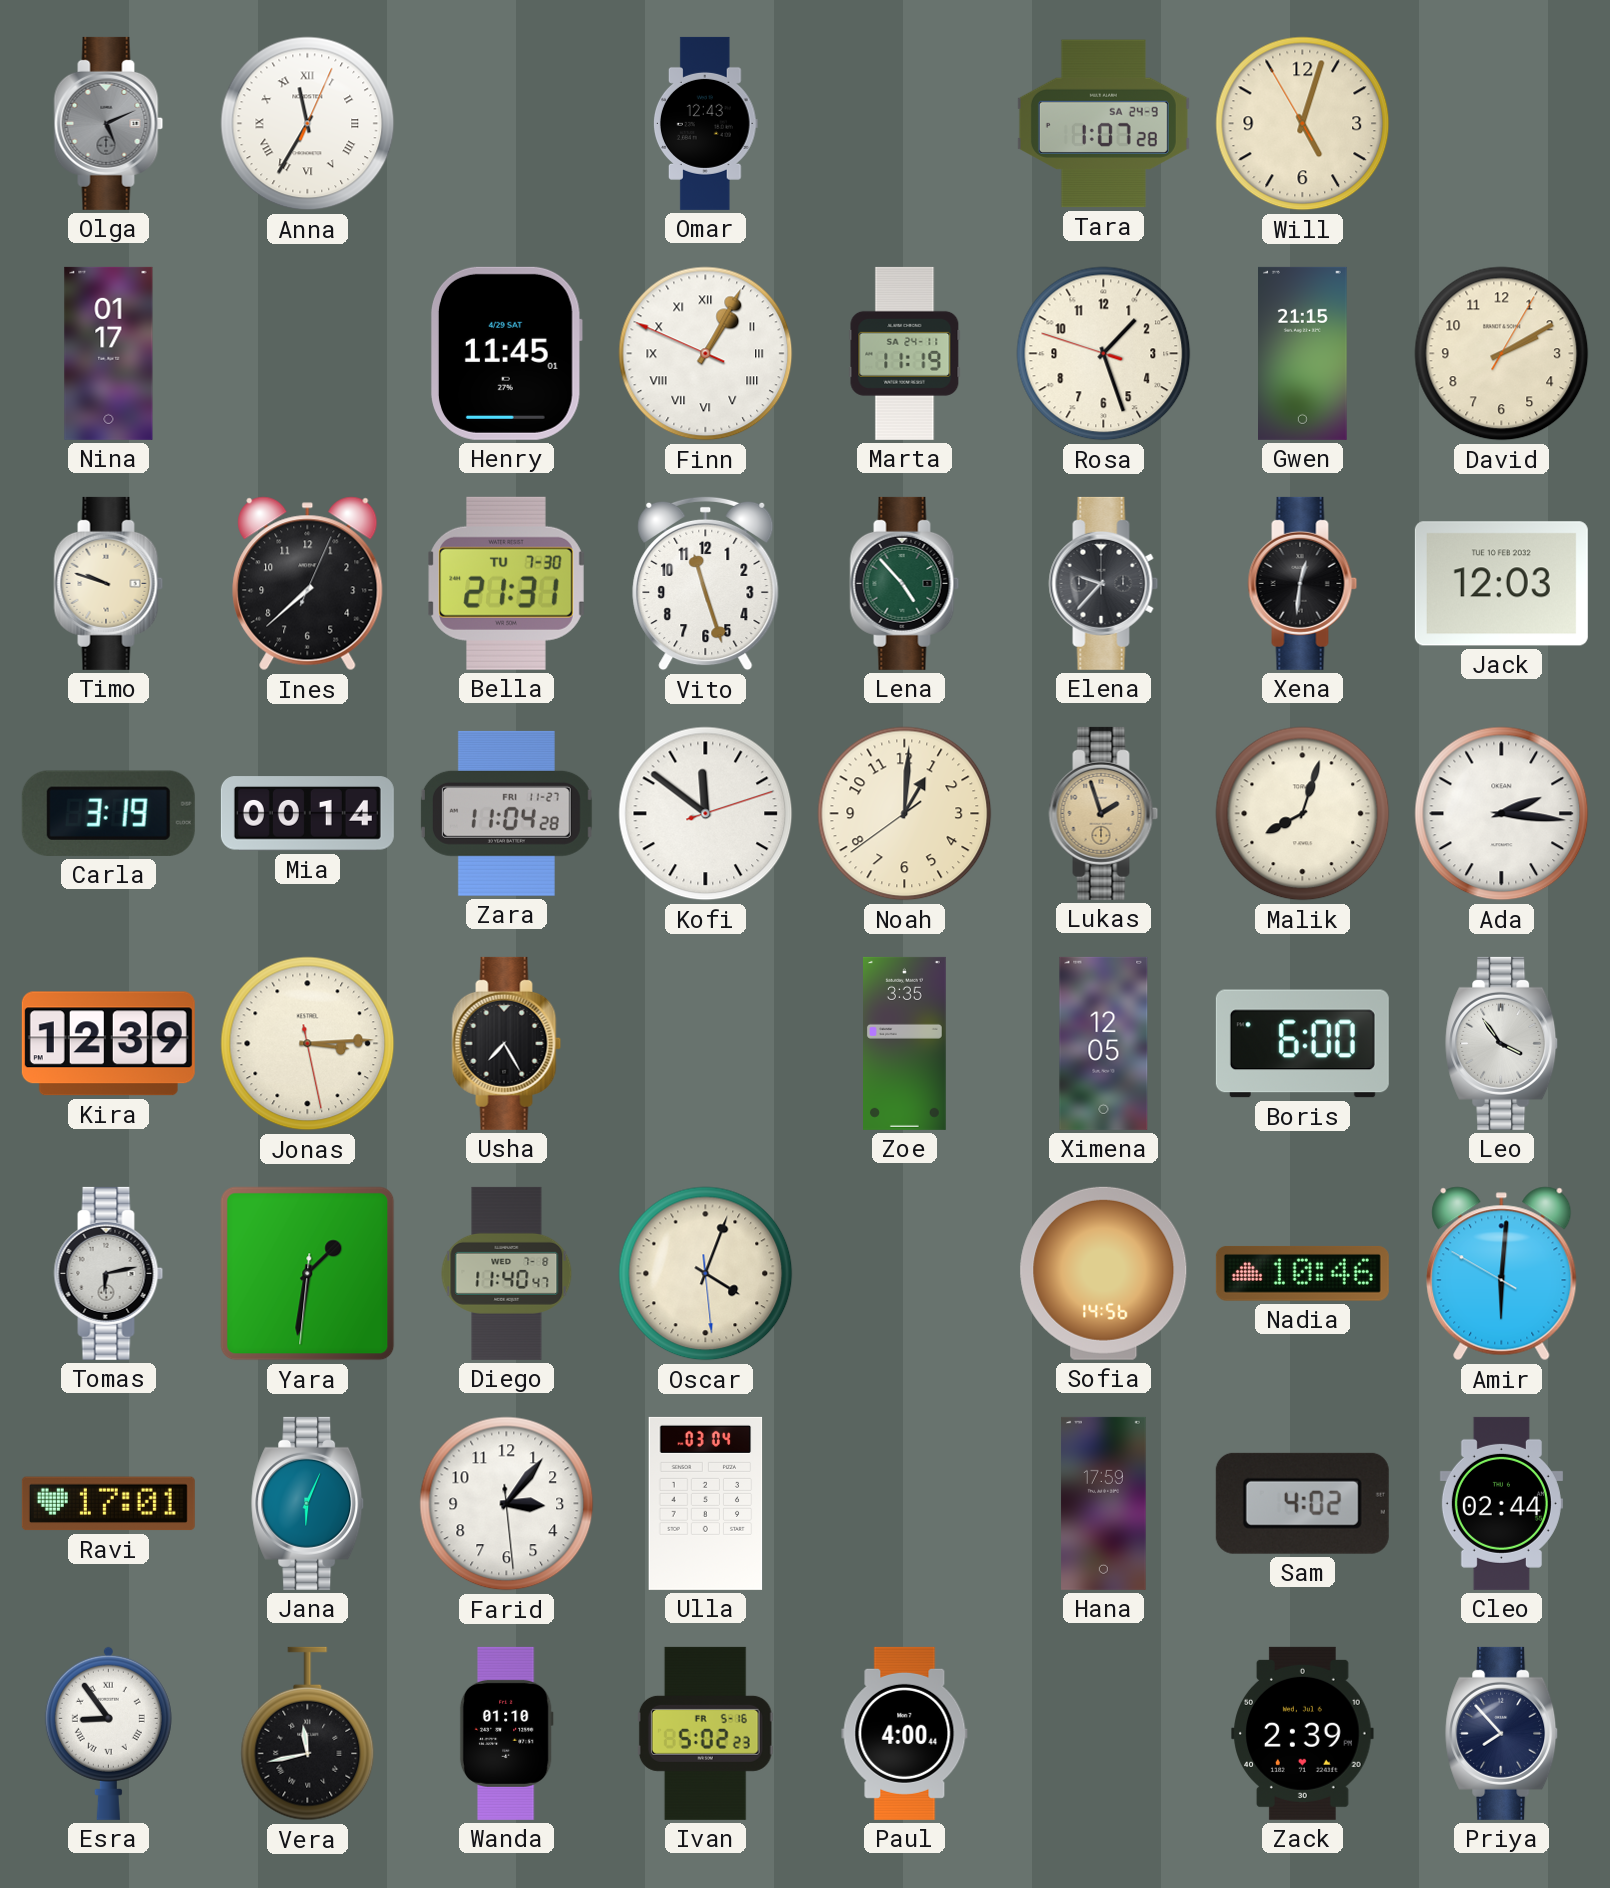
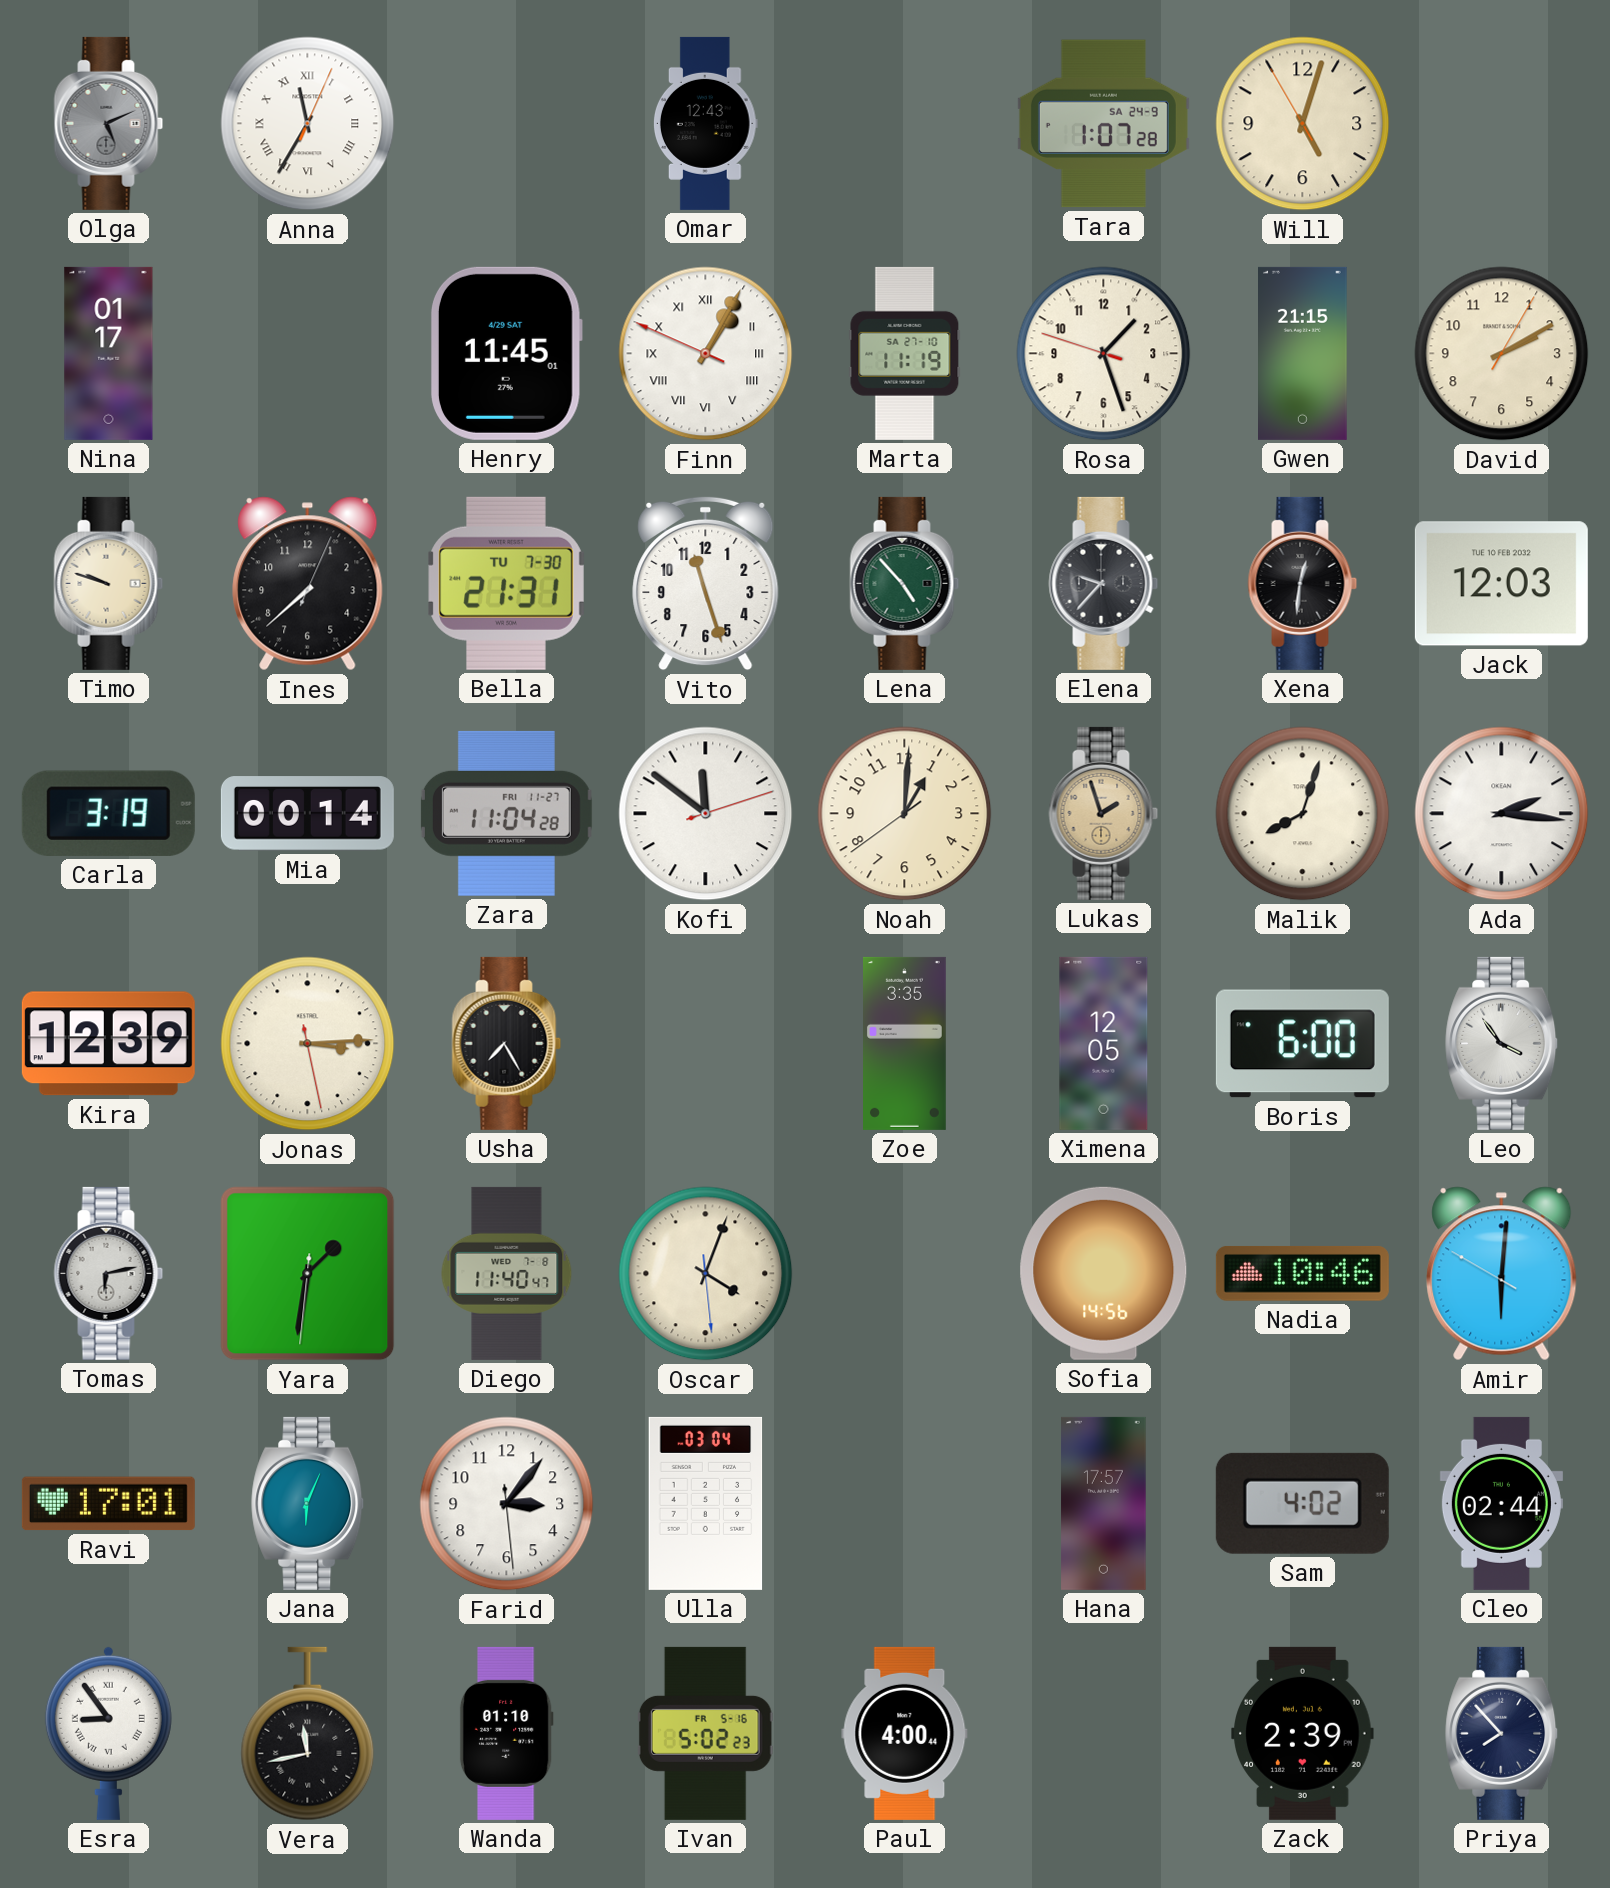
Marta date: SA 24-11 -> SA 27-10 (905, 353)
Hana: 17:59 -> 17:57 (1104, 1503)
